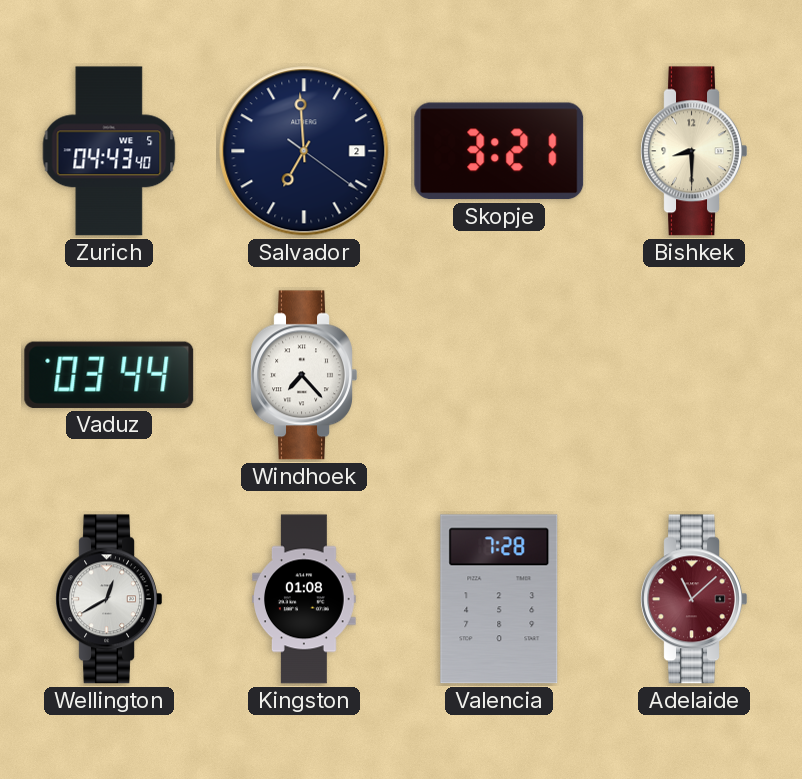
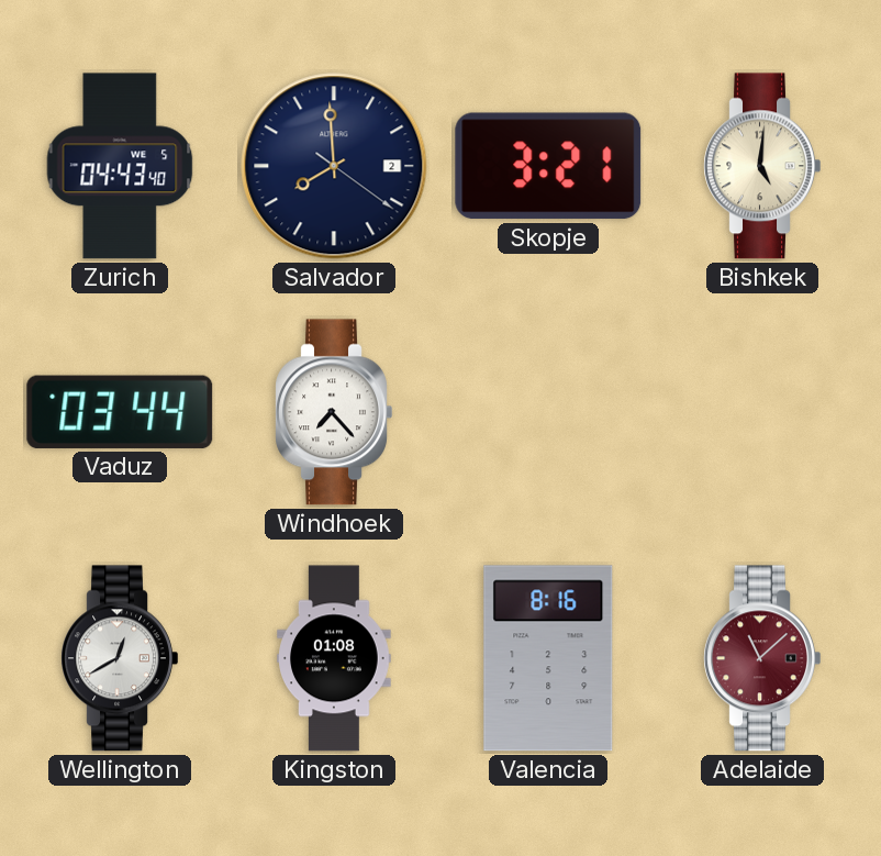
Salvador: 6:59 -> 7:59 (334, 166)
Bishkek: 8:30 -> 5:01 (762, 166)
Valencia: 7:28 -> 8:16 (548, 658)
